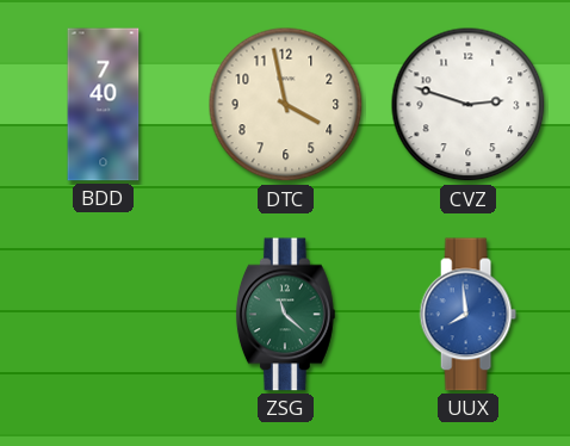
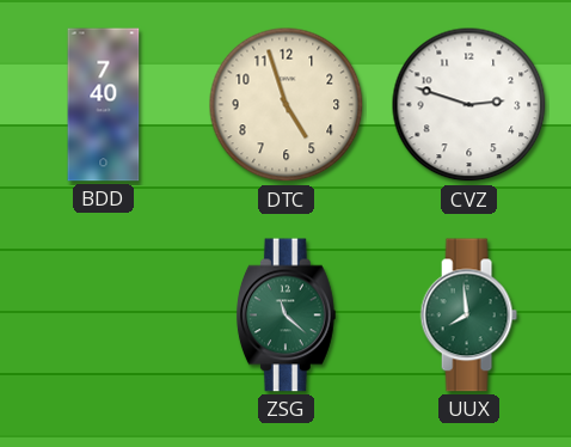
DTC: 3:58 -> 4:57 (287, 105)
UUX dial: blue -> green (468, 316)
